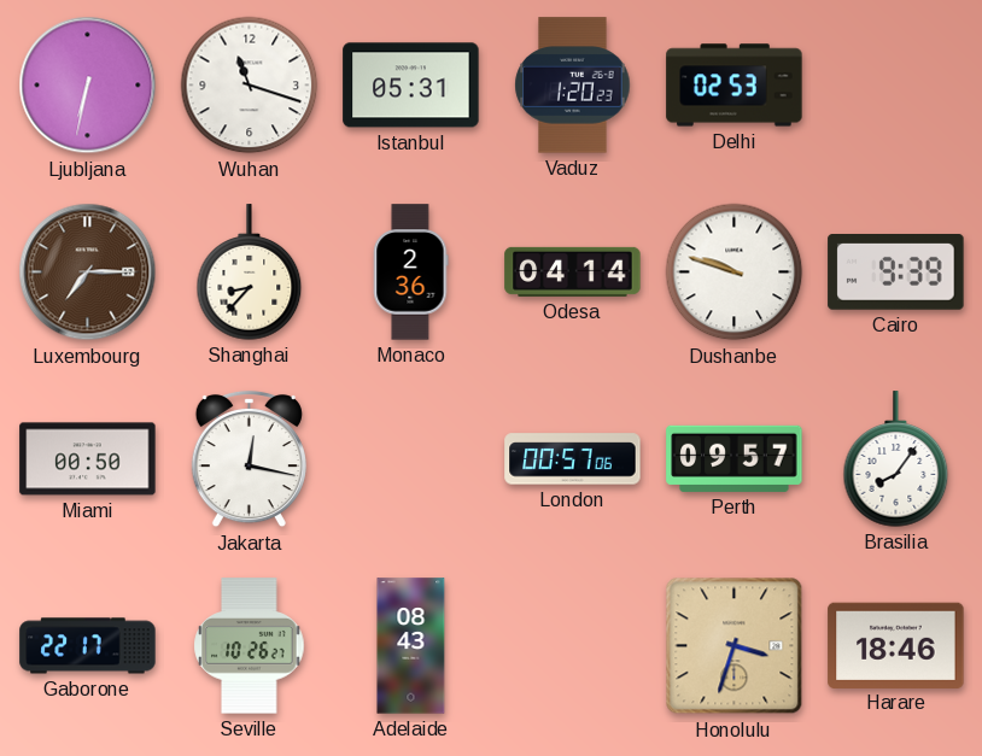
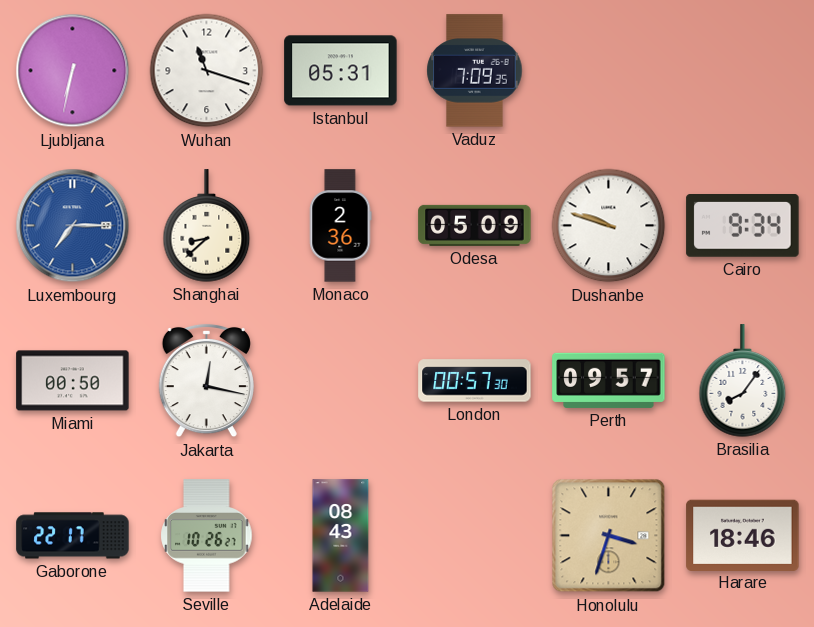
Vaduz: 1:20 -> 7:09 (475, 71)
Delhi: 02:53 -> none (735, 86)
Luxembourg dial: brown -> blue (73, 226)
Shanghai: 8:37 -> 8:38 (207, 226)
Odesa: 04:14 -> 05:09 (475, 225)
Cairo: 9:39 -> 9:34 (743, 226)
London: 00:57:06 -> 00:57:30 (475, 381)
